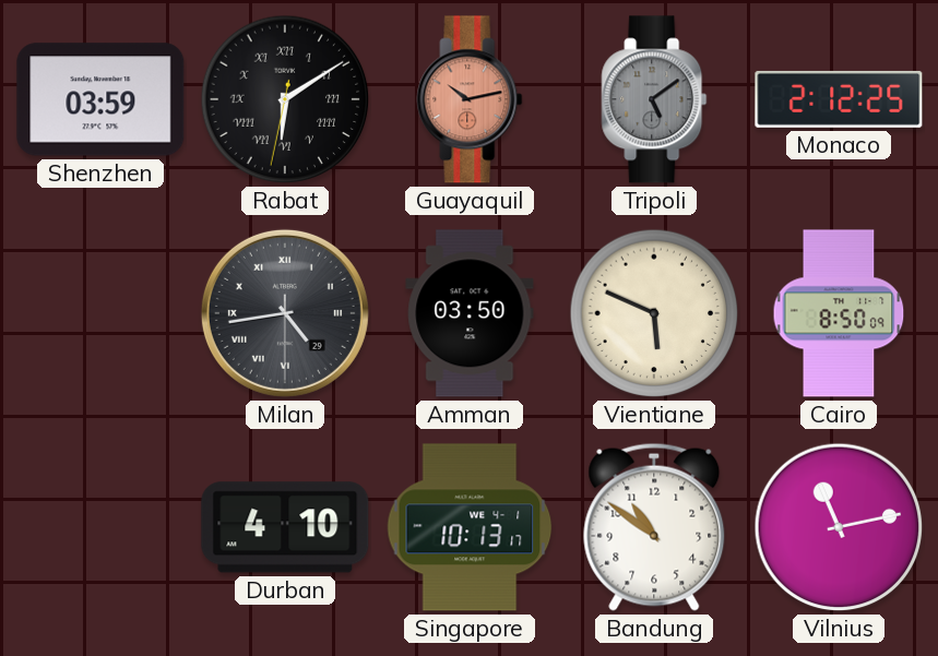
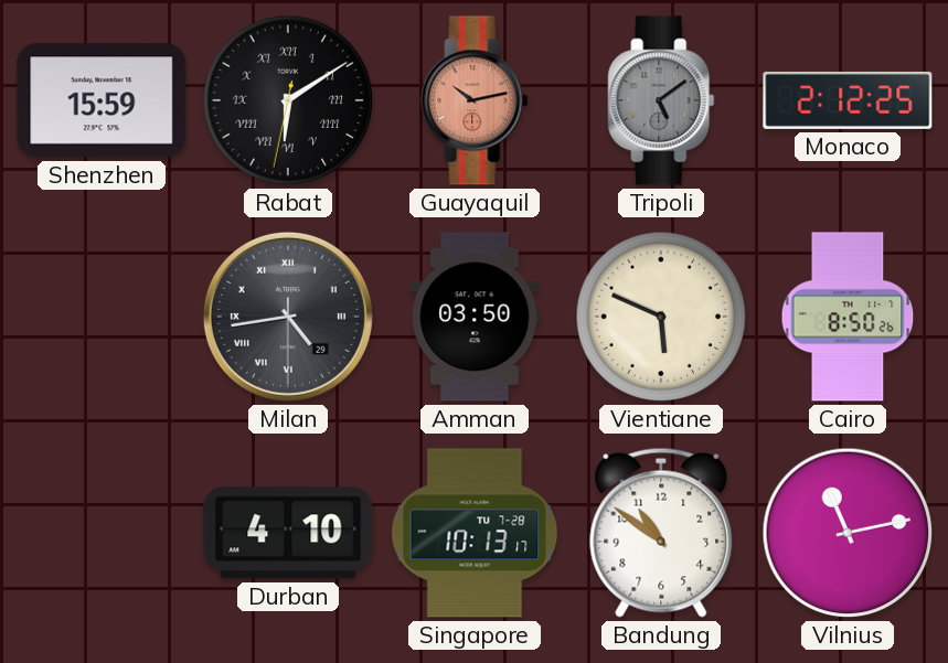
Shenzhen: 03:59 -> 15:59 (102, 100)
Cairo: 8:50:09 -> 8:50:26 (848, 317)
Singapore date: WE 4-1 -> TU 7-28 (475, 533)
